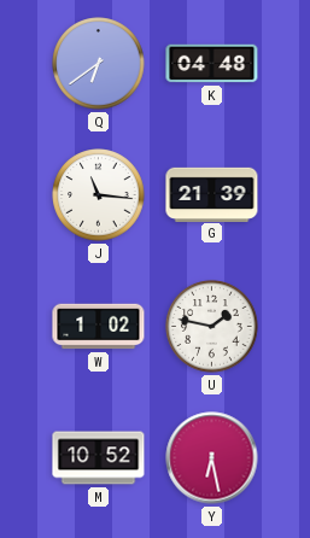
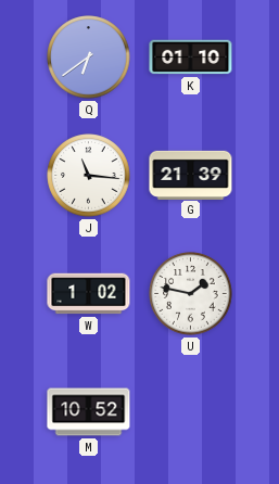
K: 04:48 -> 01:10 (191, 58)
Y: 6:28 -> none (212, 458)
